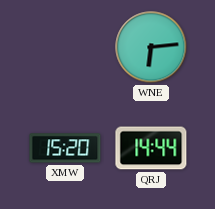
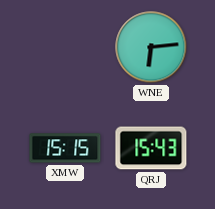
XMW: 15:20 -> 15:15 (65, 148)
QRJ: 14:44 -> 15:43 (151, 148)
